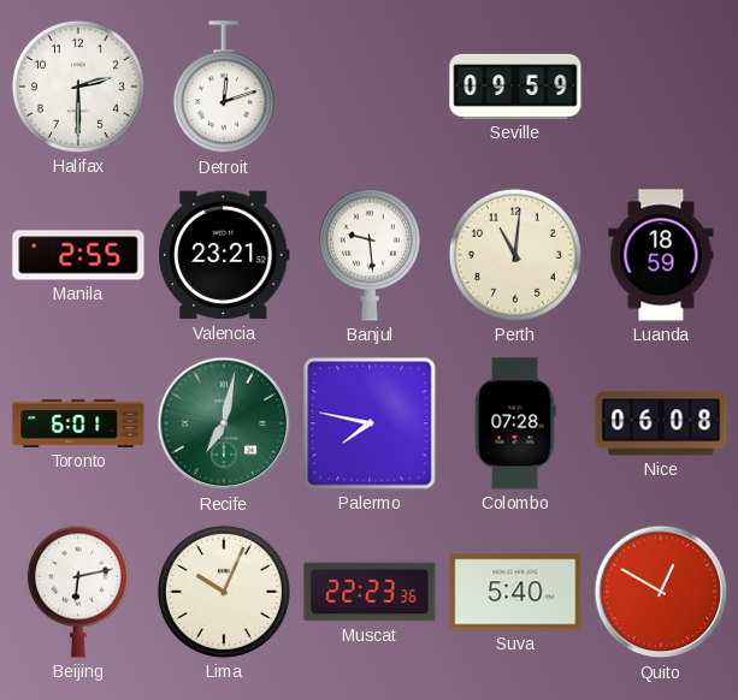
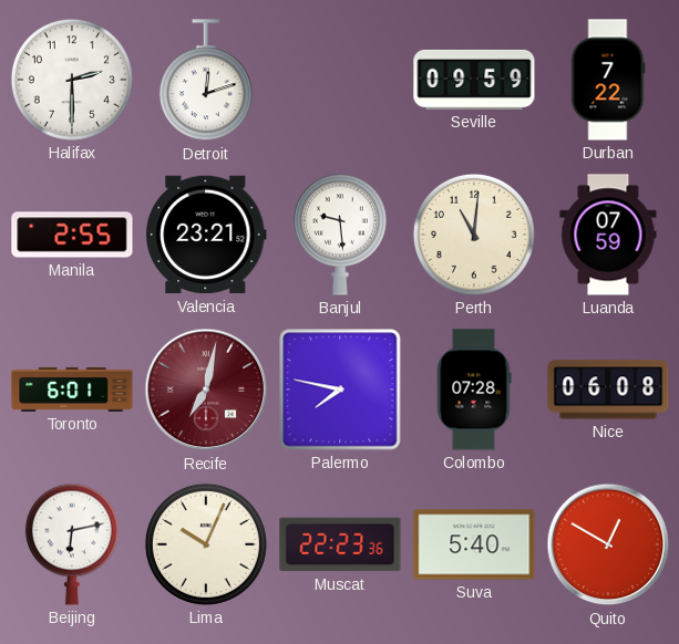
Durban: none -> 7:22 (608, 80)
Luanda: 18:59 -> 07:59 (608, 235)
Recife dial: green -> burgundy (206, 389)
